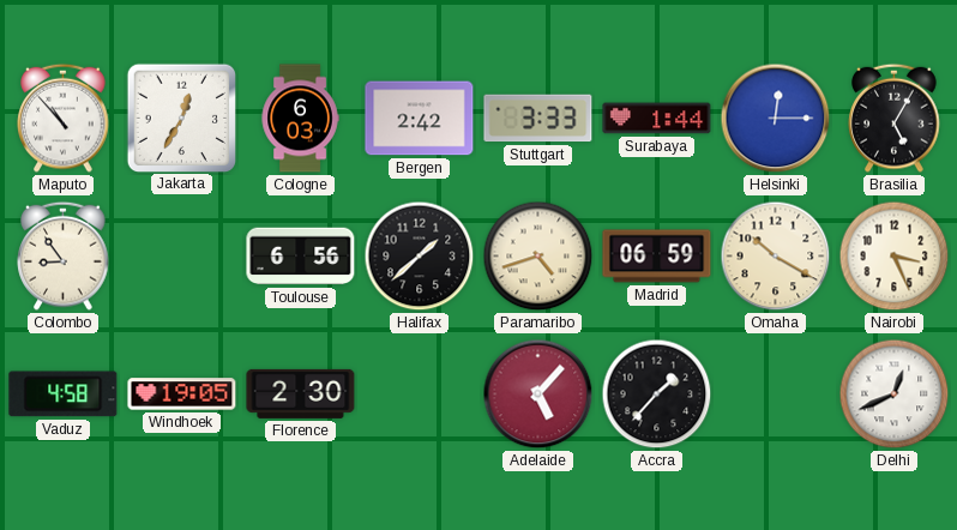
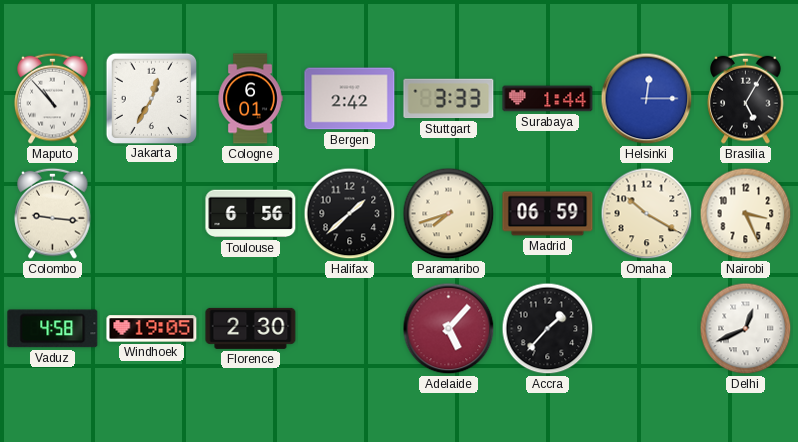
Cologne: 6:03 -> 6:01 (250, 99)
Colombo: 8:54 -> 9:16 (53, 213)
Paramaribo: 4:42 -> 7:42 (449, 214)
